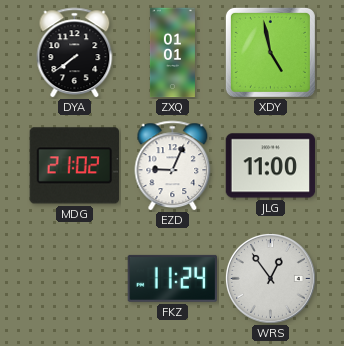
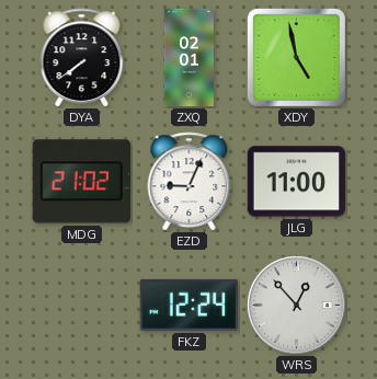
ZXQ: 01:01 -> 02:01 (188, 58)
FKZ: 11:24 -> 12:24 (190, 305)
WRS: 12:54 -> 12:53 (296, 305)
